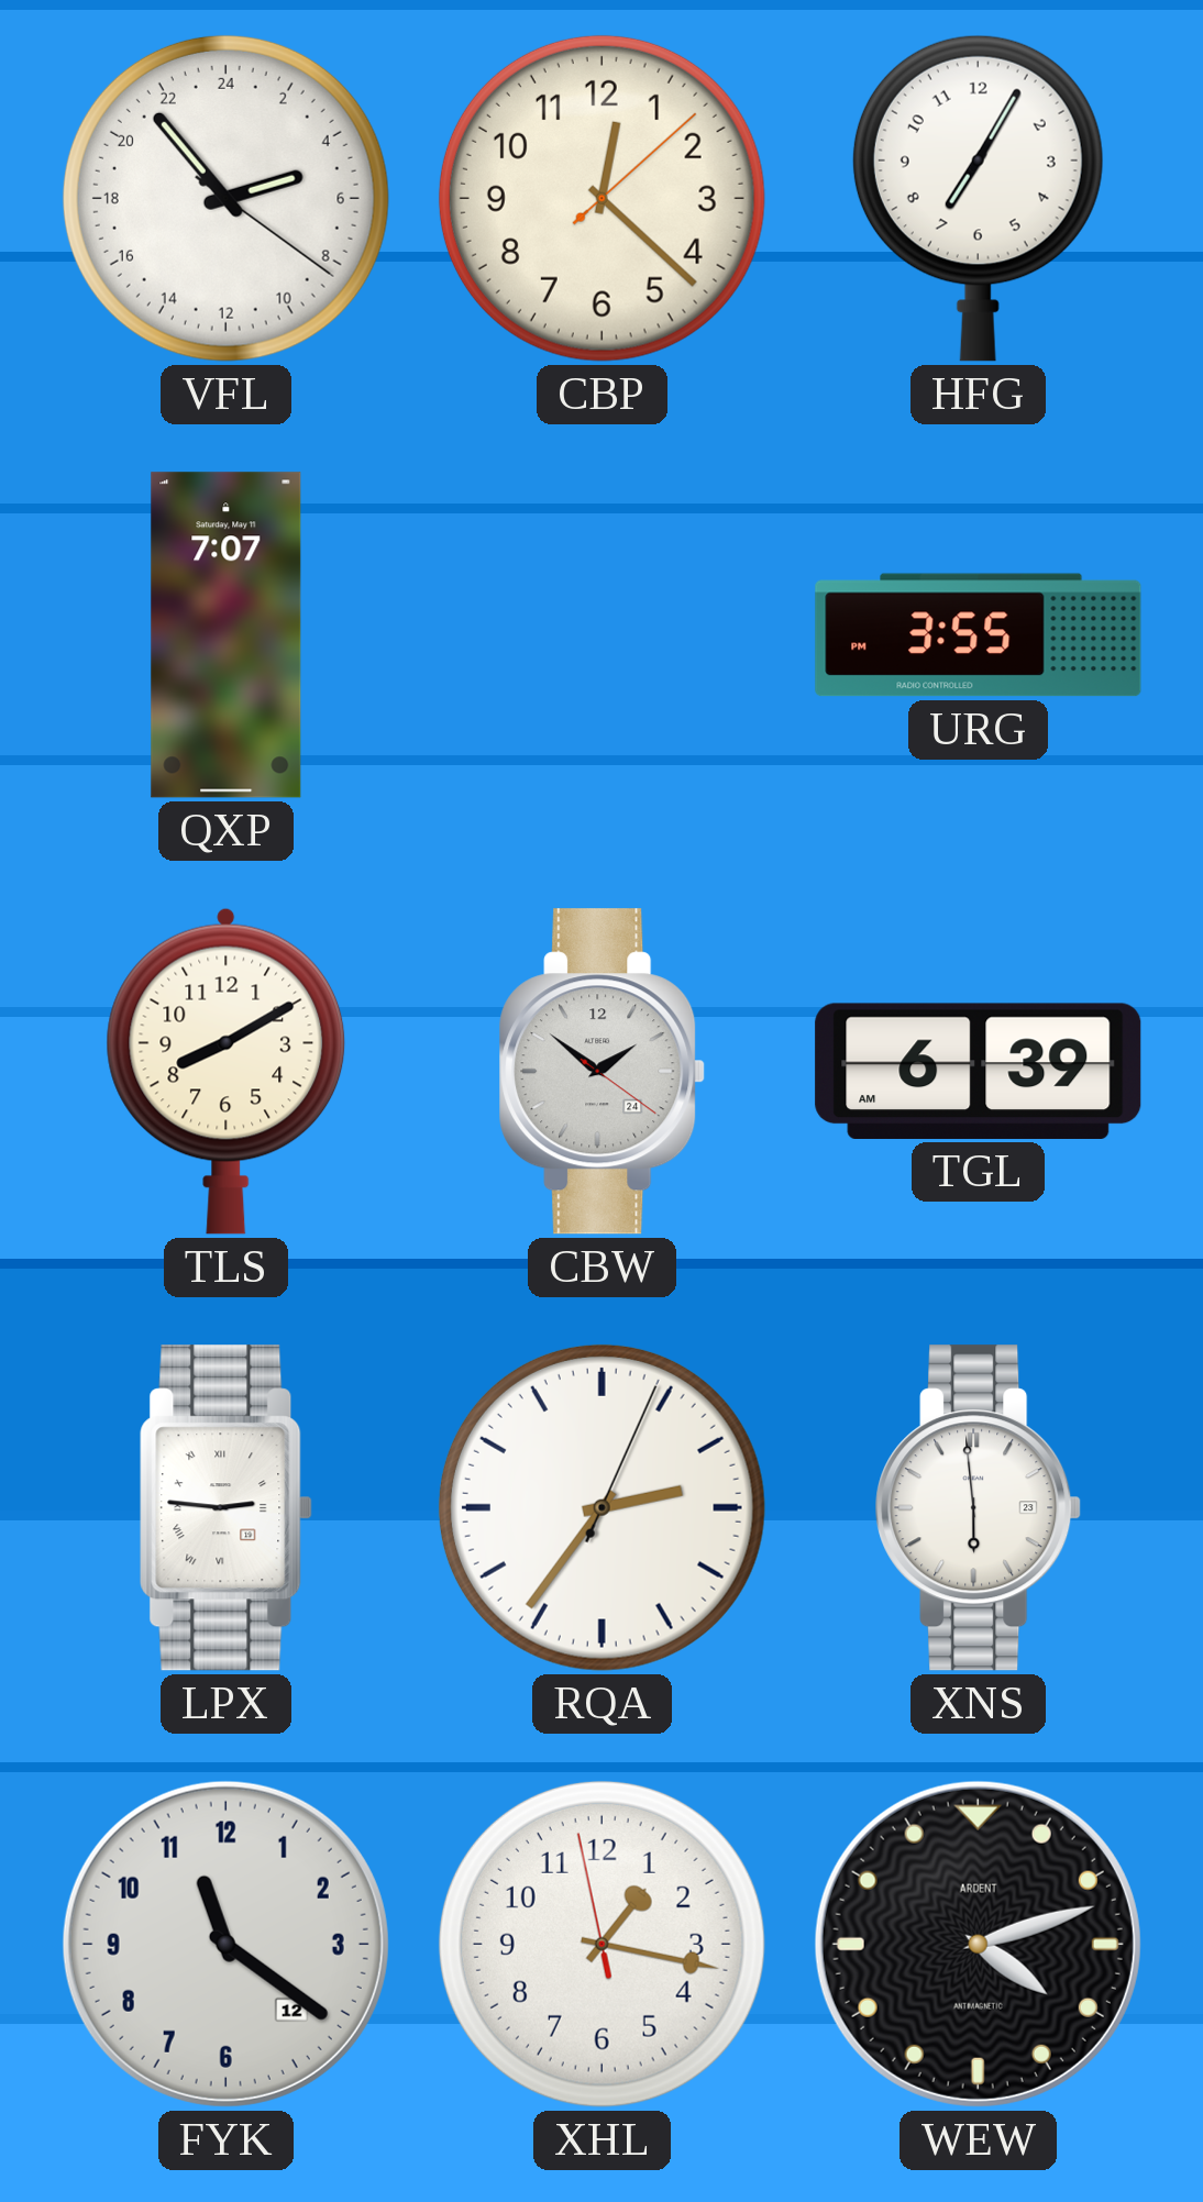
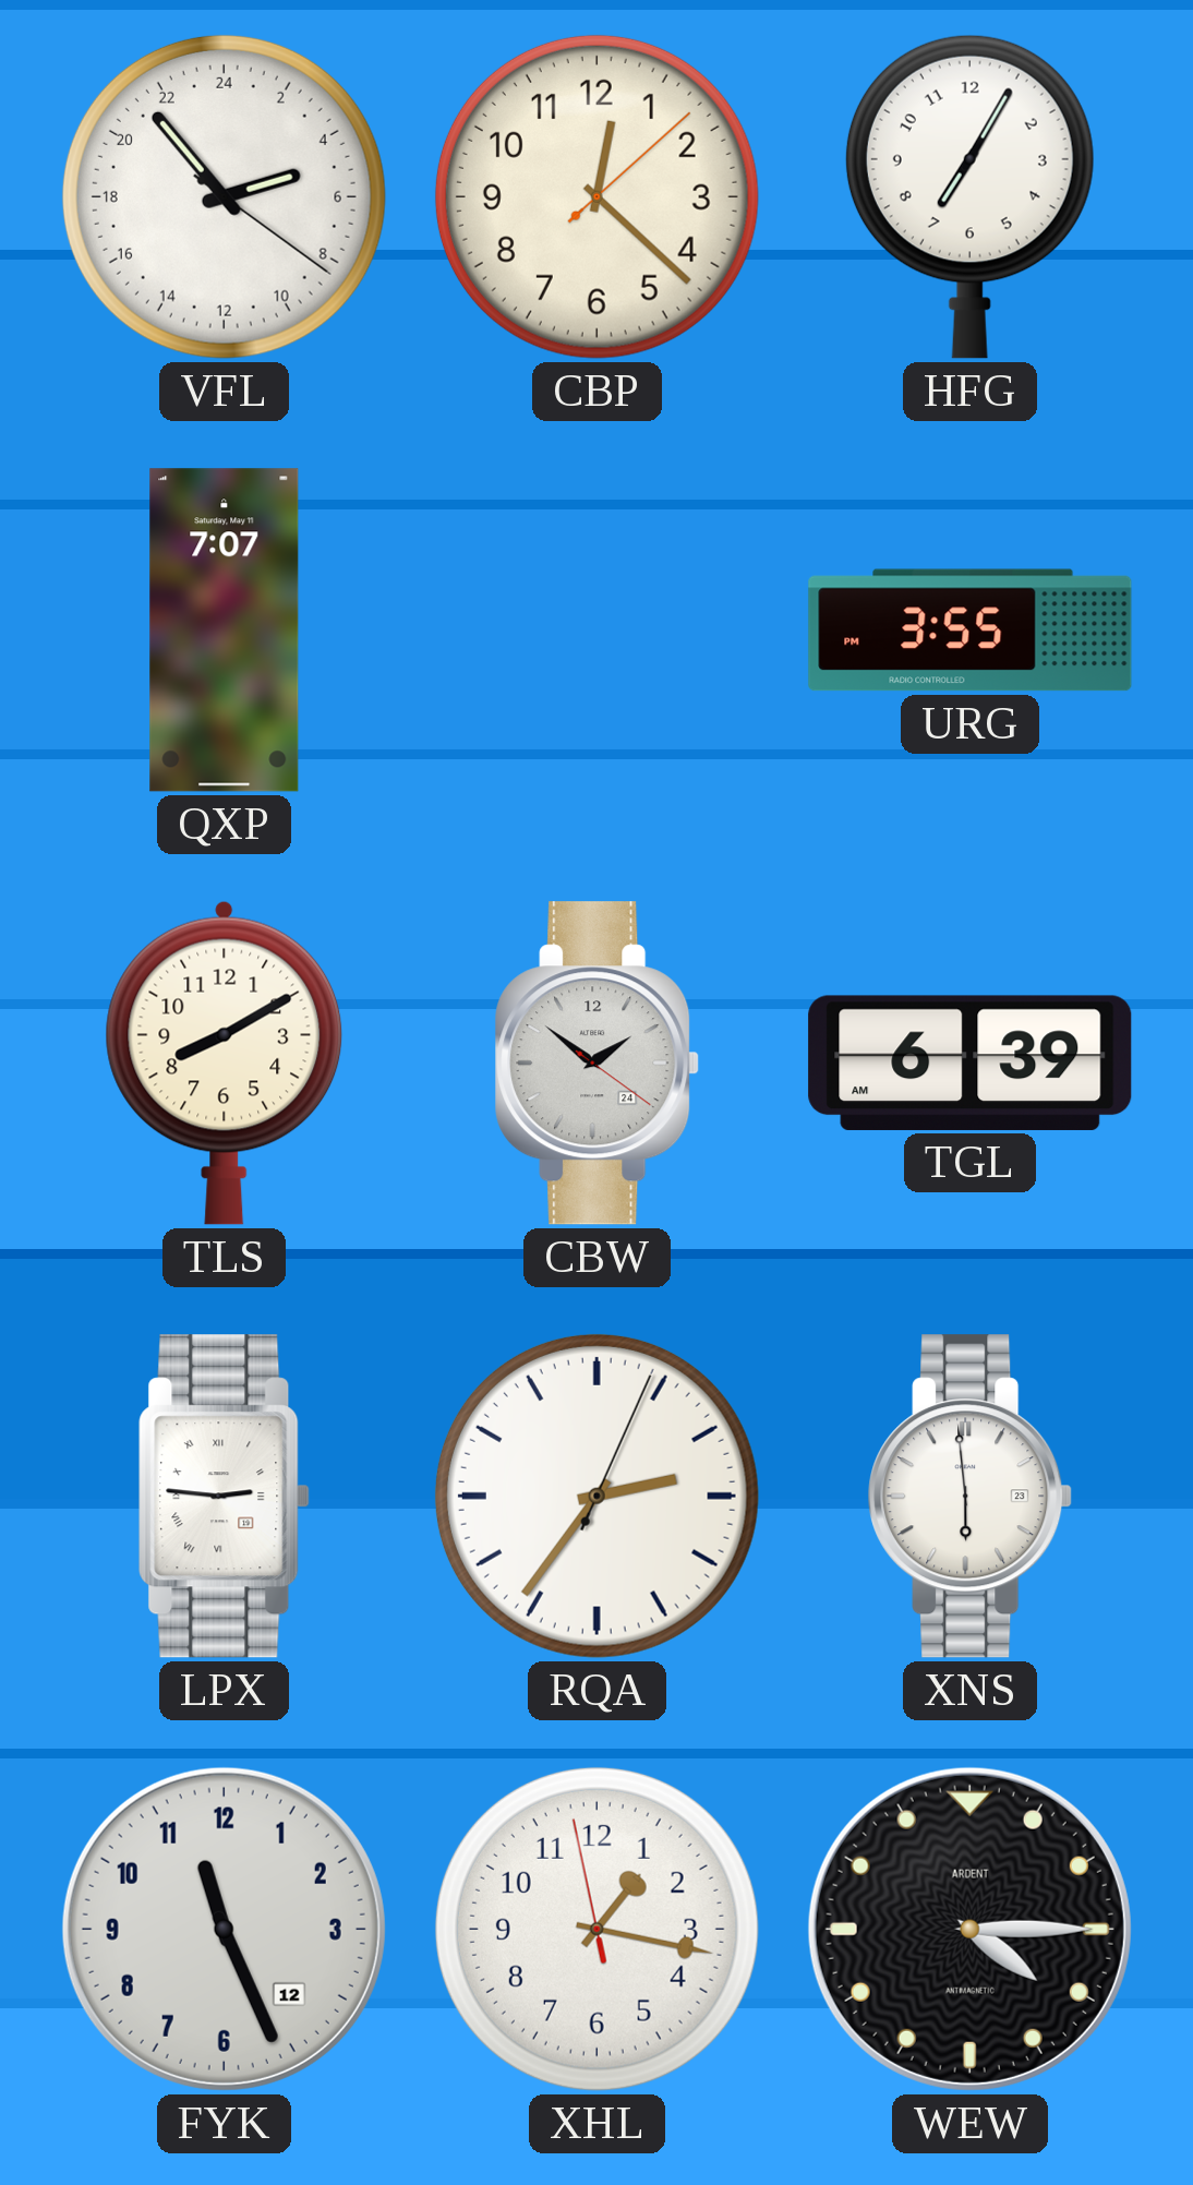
FYK: 11:21 -> 11:26 (224, 1929)
WEW: 4:12 -> 4:15 (969, 1929)
